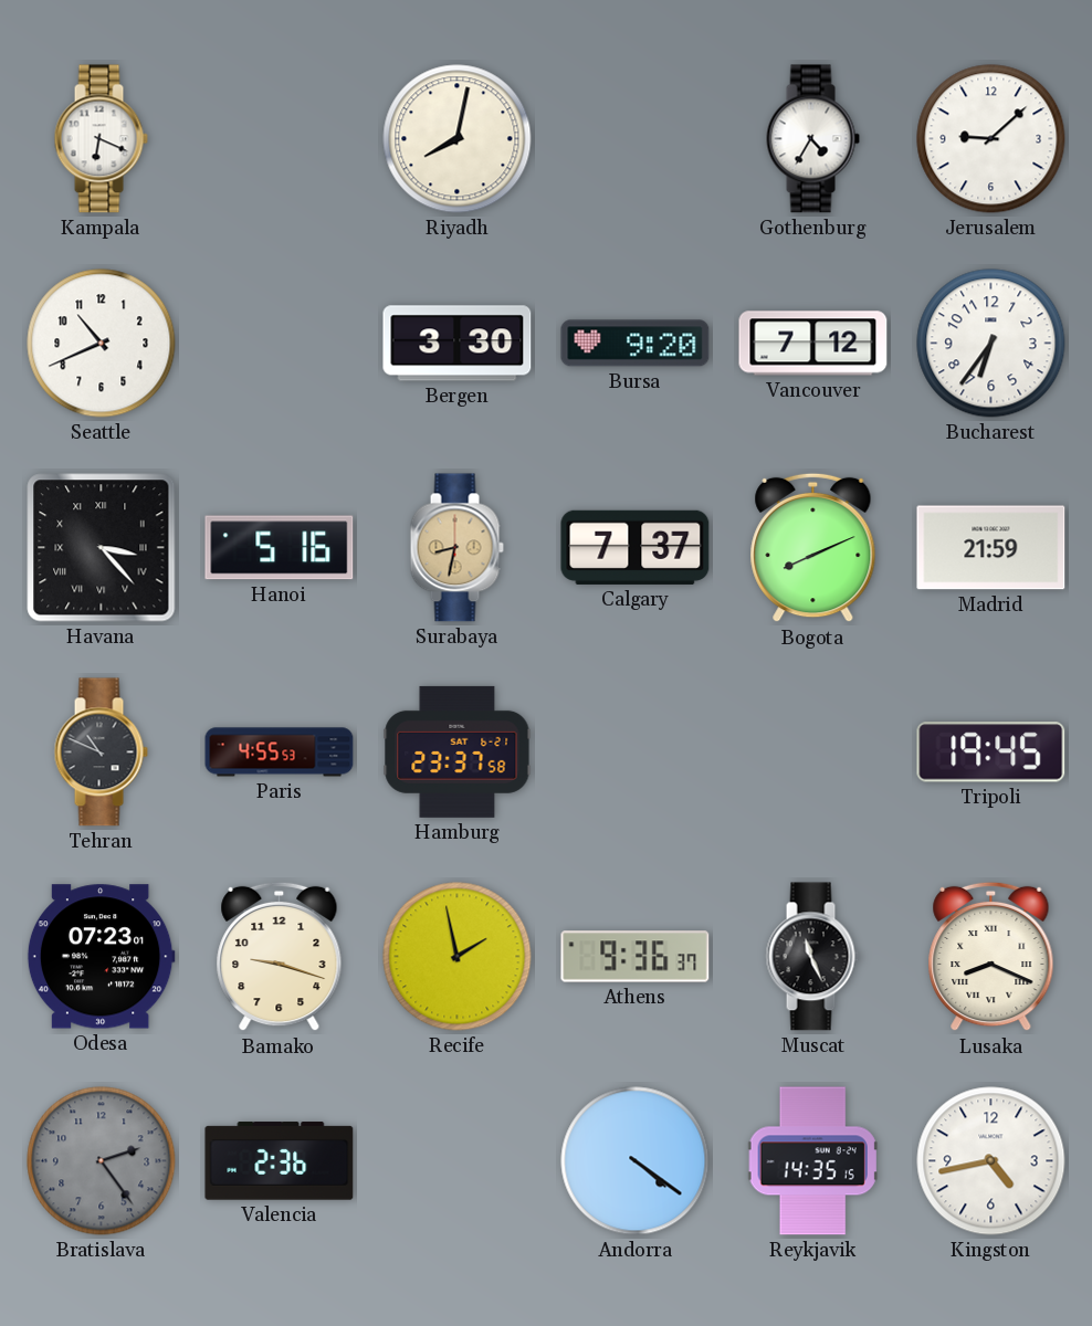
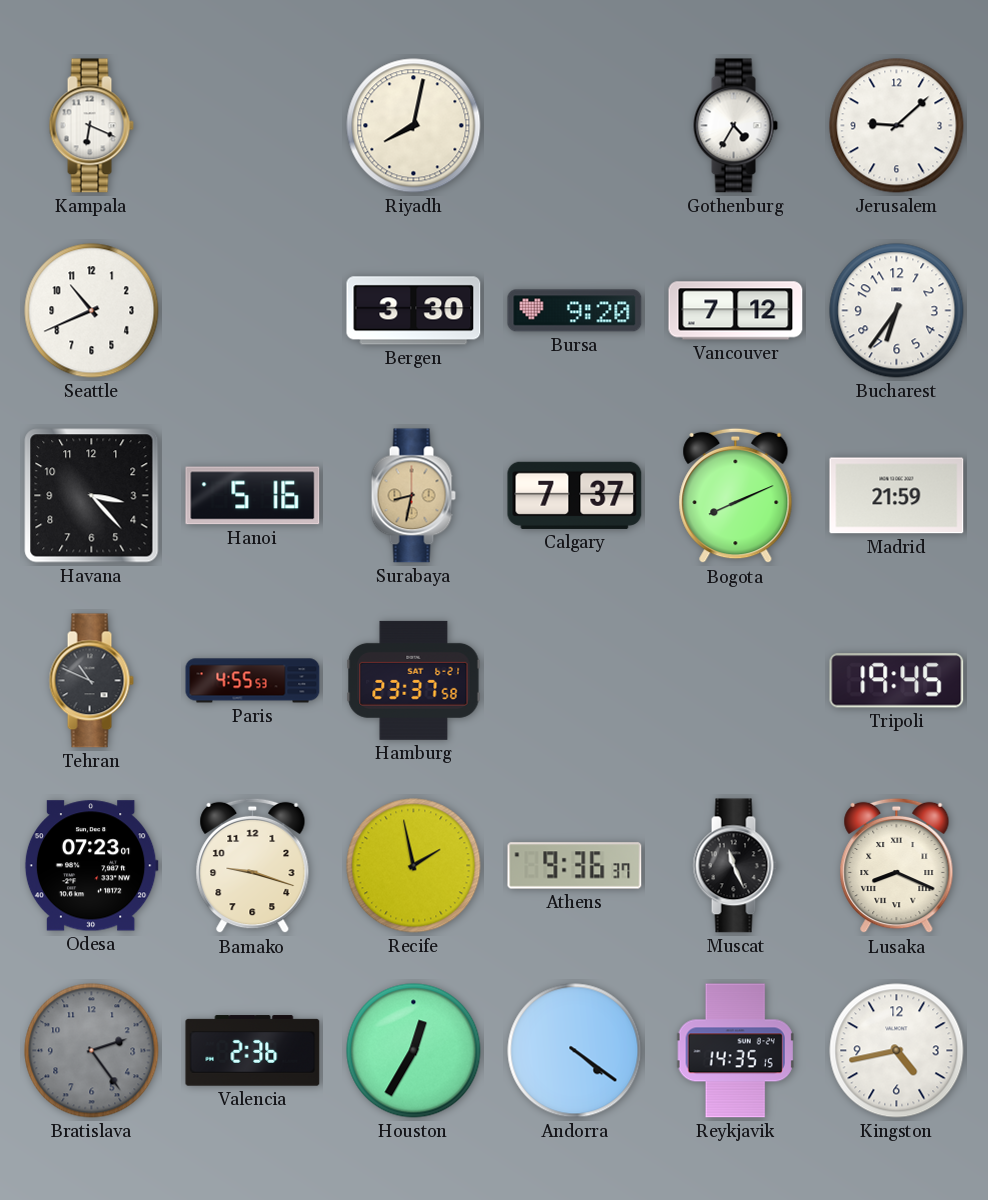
Havana numerals: Roman -> Arabic (92, 496)
Houston: none -> 12:35 (414, 1051)
